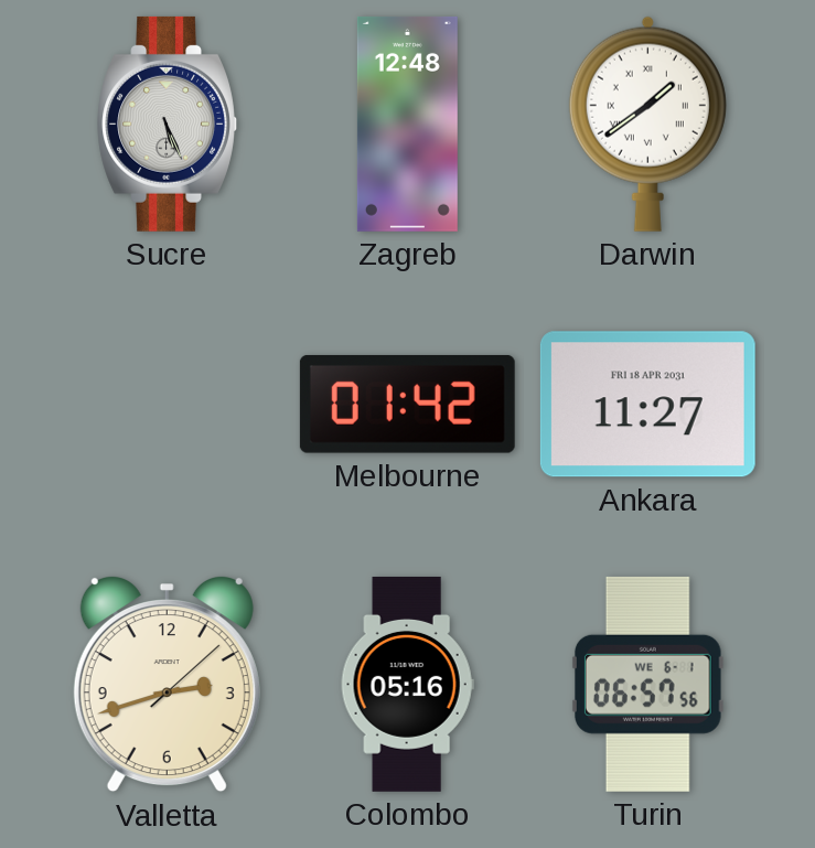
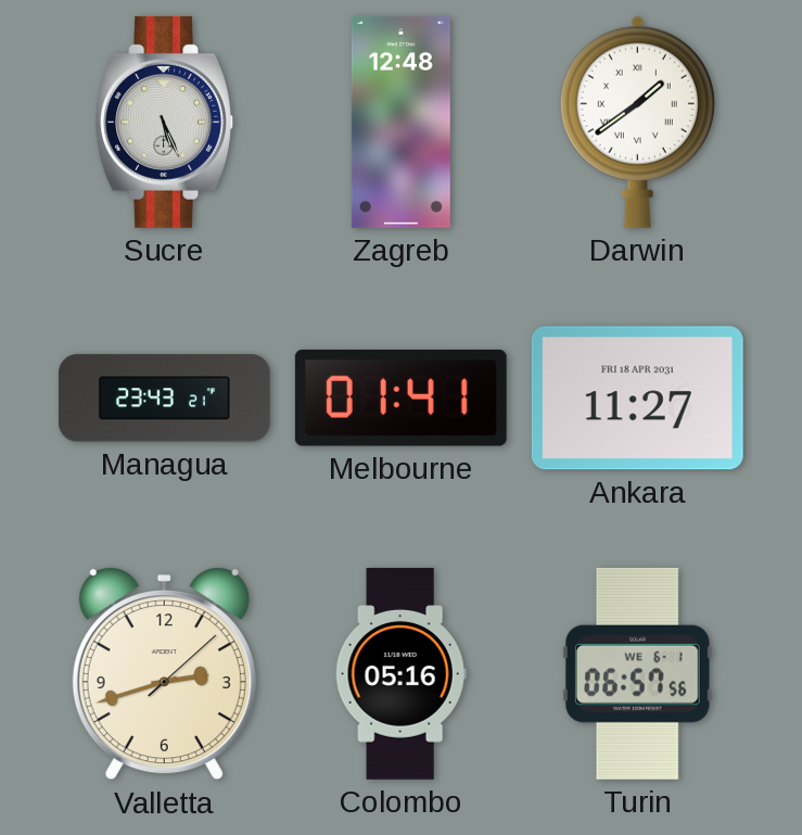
Managua: none -> 23:43 (164, 398)
Melbourne: 01:42 -> 01:41 (400, 398)
